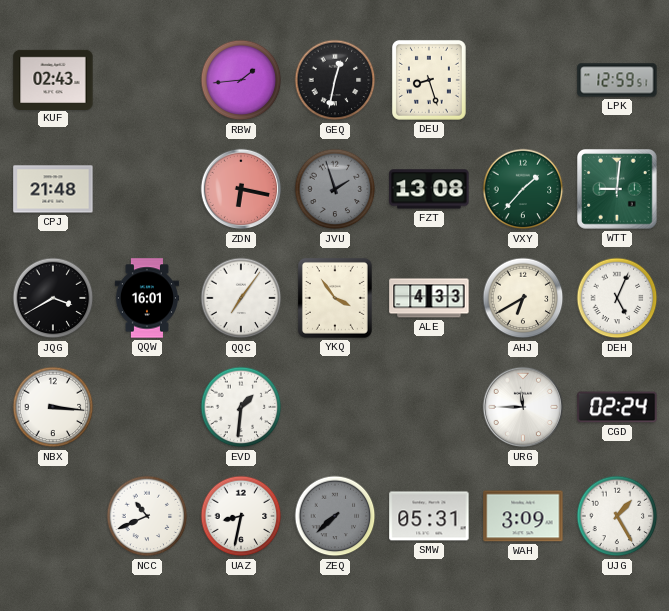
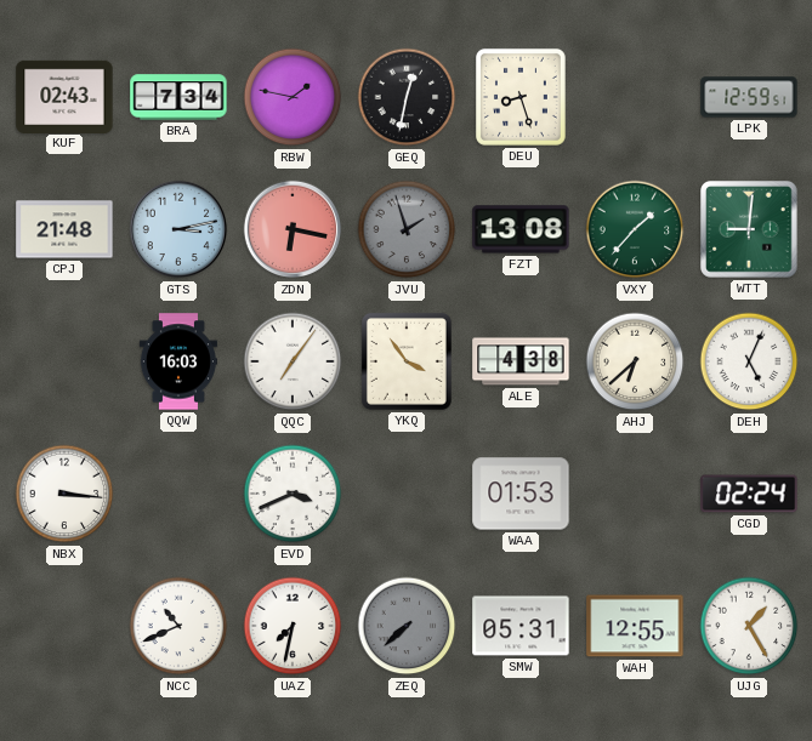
BRA: none -> 7:34 (178, 97)
RBW: 1:44 -> 1:47 (293, 97)
GTS: none -> 3:13 (178, 229)
JQG: 3:40 -> none (53, 298)
QQW: 16:01 -> 16:03 (178, 361)
ALE: 4:33 -> 4:38 (521, 361)
AHJ: 6:40 -> 6:38 (635, 361)
EVD: 1:31 -> 3:41 (293, 494)
WAA: none -> 01:53 (521, 494)
URG: 11:45 -> none (523, 407)
UAZ: 8:32 -> 7:32 (293, 626)
WAH: 3:09 -> 12:55 (635, 626)
